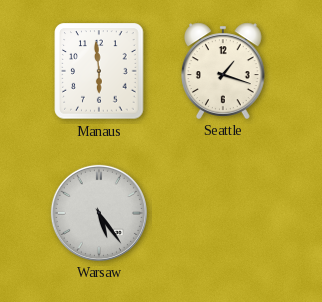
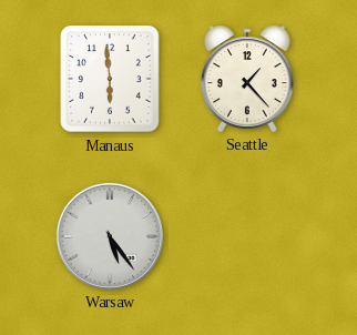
Seattle: 1:18 -> 1:23 (248, 79)
